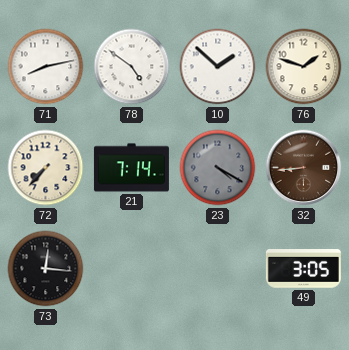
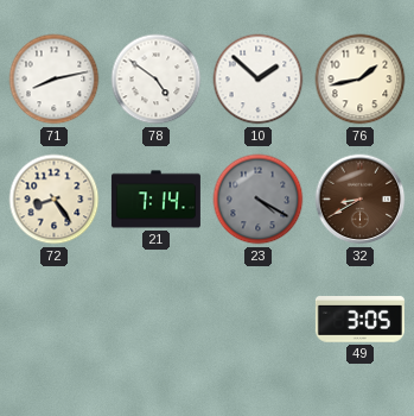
76: 1:48 -> 1:43 (361, 80)
72: 7:37 -> 8:24 (55, 200)
32: 8:44 -> 8:40 (361, 200)
73: 12:16 -> none (46, 269)
